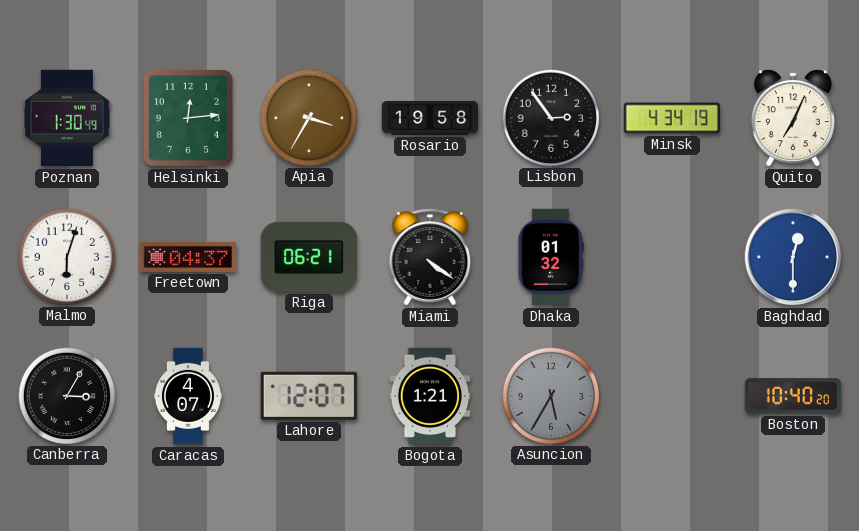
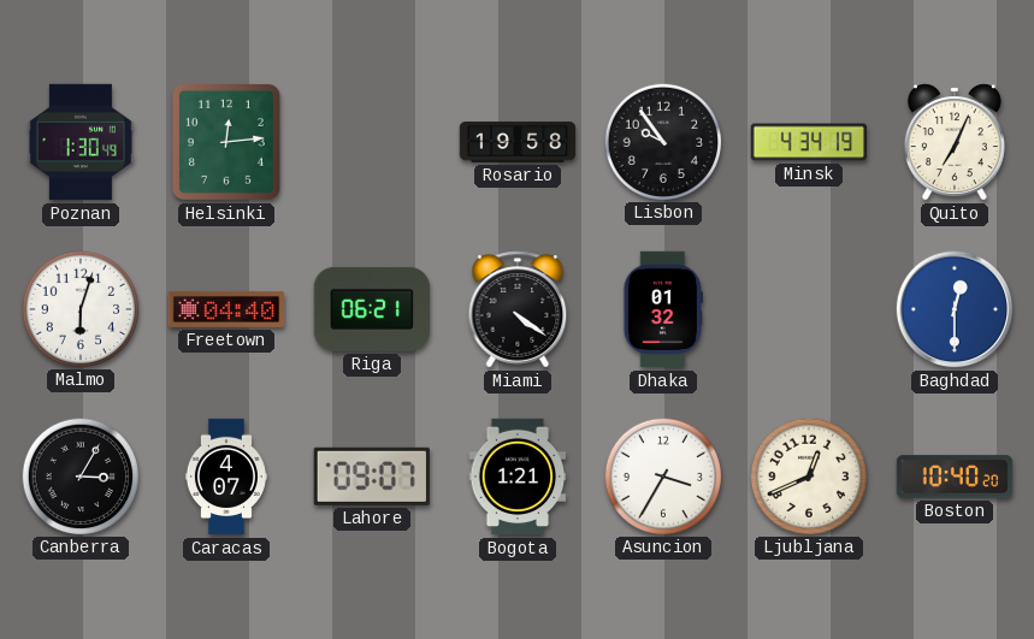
Apia: 3:35 -> none (308, 117)
Lisbon: 2:54 -> 9:54 (662, 141)
Freetown: 04:37 -> 04:40 (226, 309)
Lahore: 12:07 -> 09:07 (372, 477)
Asuncion: 5:35 -> 3:35 (662, 475)
Asuncion dial: grey -> white (662, 475)
Ljubljana: none -> 12:41 (808, 475)
